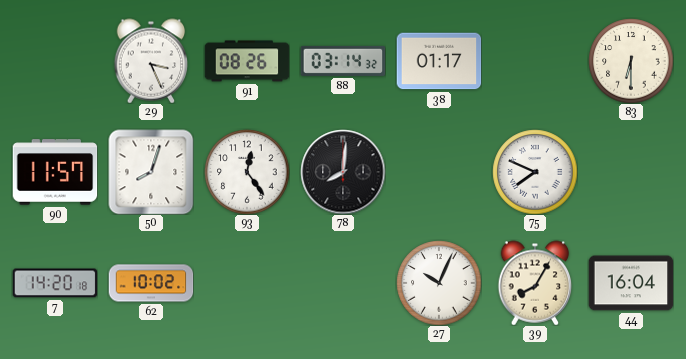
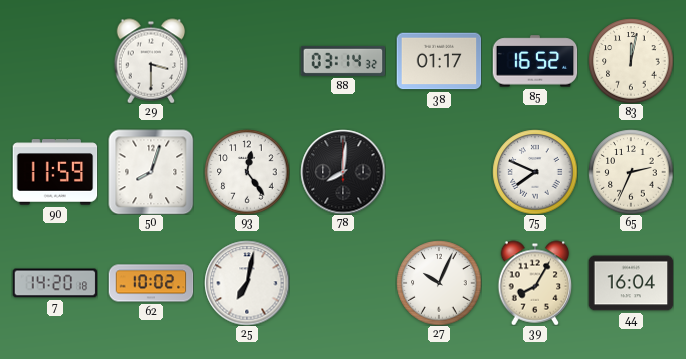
29: 3:26 -> 3:30 (151, 61)
91: 08:26 -> none (247, 61)
85: none -> 16:52 (535, 61)
83: 6:30 -> 12:02 (631, 61)
90: 11:57 -> 11:59 (55, 172)
65: none -> 2:34 (631, 172)
25: none -> 7:02 (247, 283)
